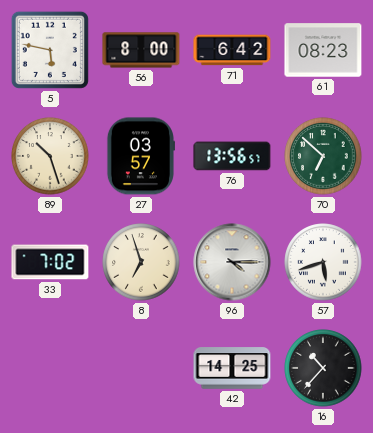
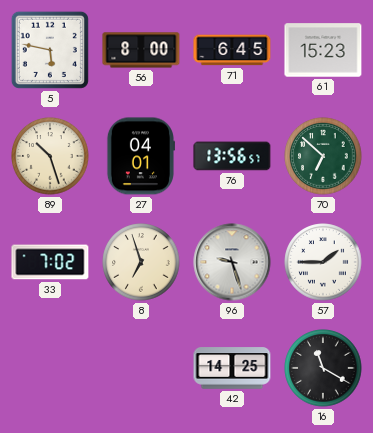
71: 6:42 -> 6:45 (232, 50)
61: 08:23 -> 15:23 (323, 50)
27: 03:57 -> 04:01 (140, 156)
96: 4:15 -> 9:27 (232, 262)
57: 5:42 -> 1:45 (323, 262)
16: 10:37 -> 11:20 (323, 368)
